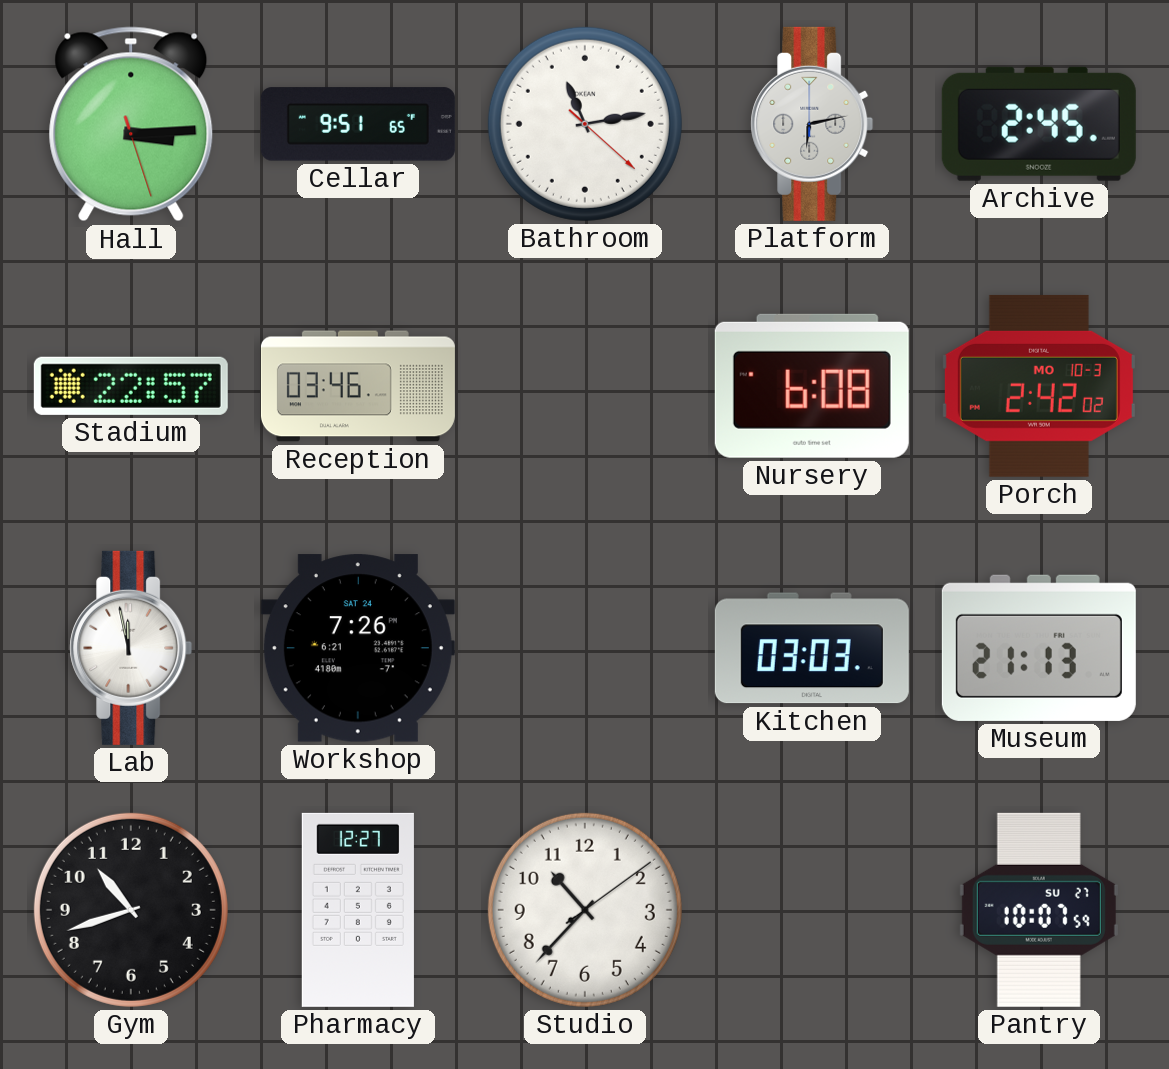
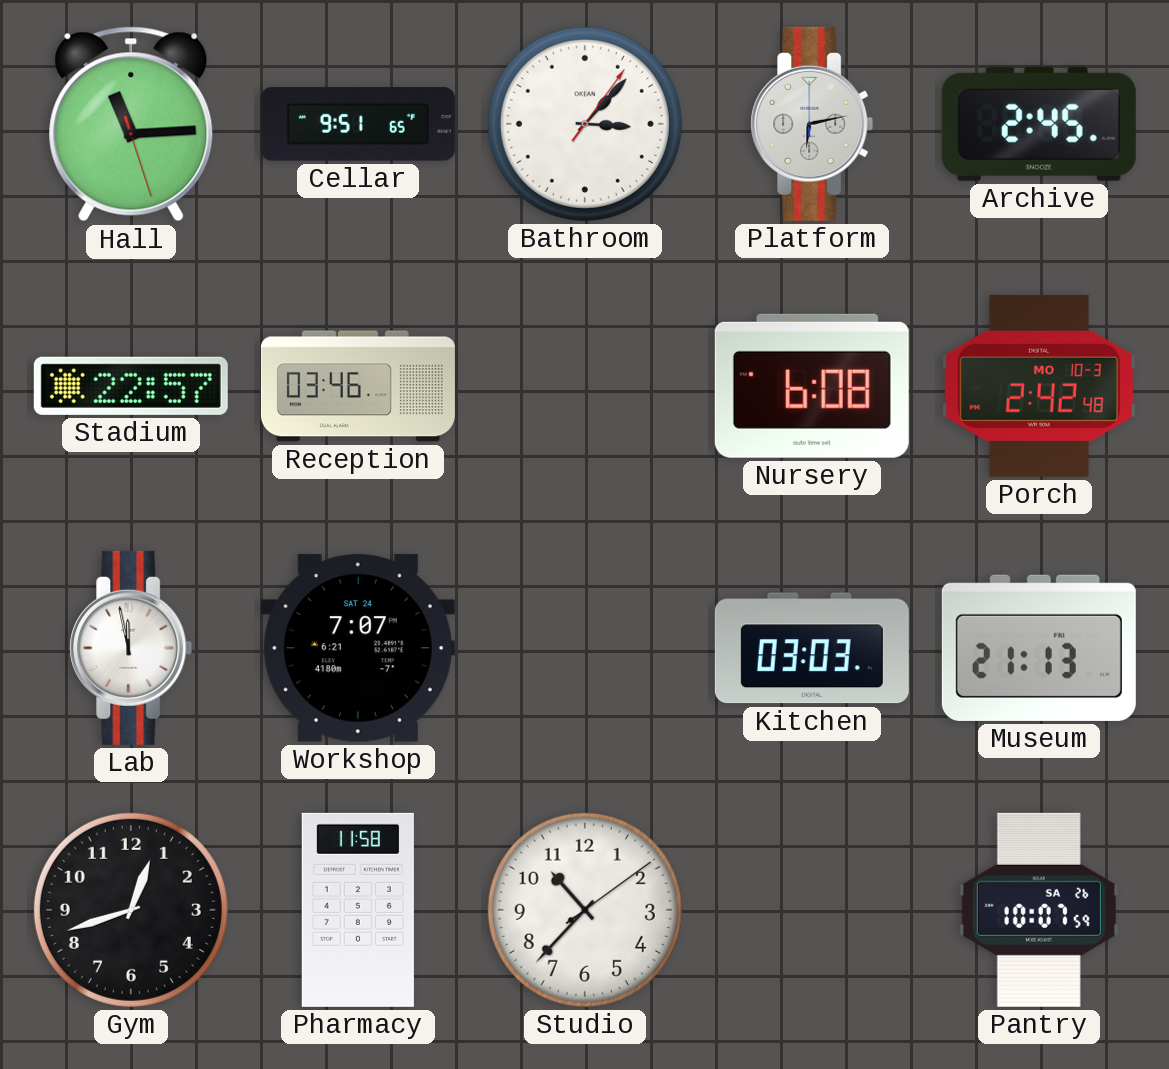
Hall: 3:14 -> 11:14 (131, 124)
Bathroom: 11:13 -> 3:07 (585, 124)
Porch: 2:42:02 -> 2:42:48 (1039, 386)
Workshop: 7:26 -> 7:07 (358, 648)
Gym: 10:42 -> 12:42 (131, 910)
Pharmacy: 12:27 -> 11:58 (358, 910)
Pantry date: SU 27 -> SA 26 (1039, 910)
